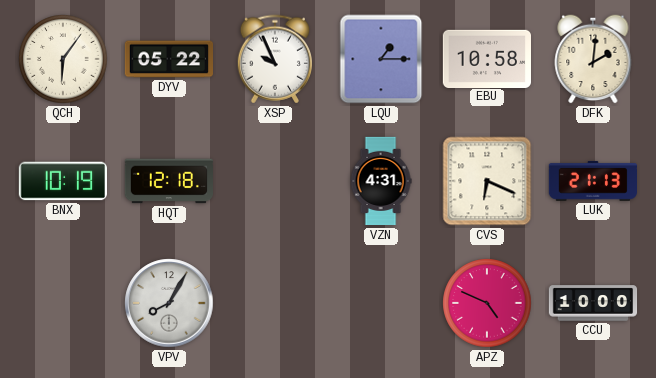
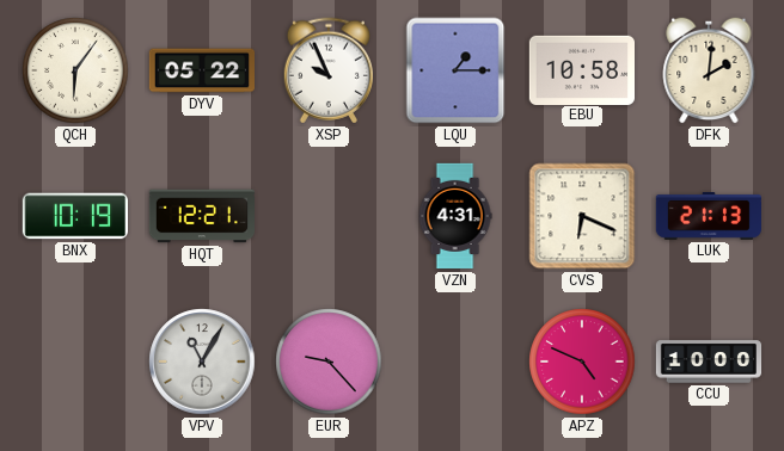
HQT: 12:18 -> 12:21 (201, 216)
VPV: 8:05 -> 11:05 (202, 362)
EUR: none -> 9:23 (329, 362)
